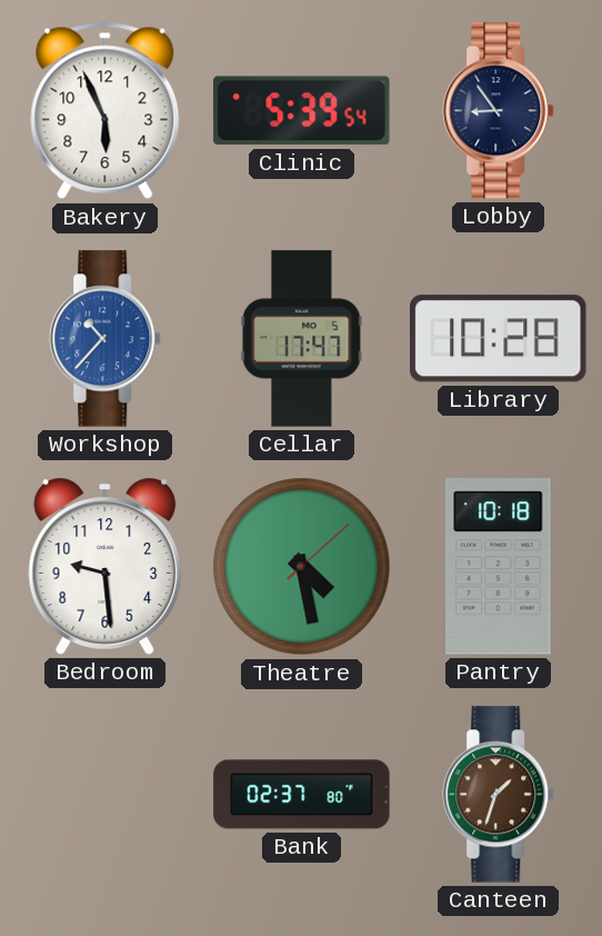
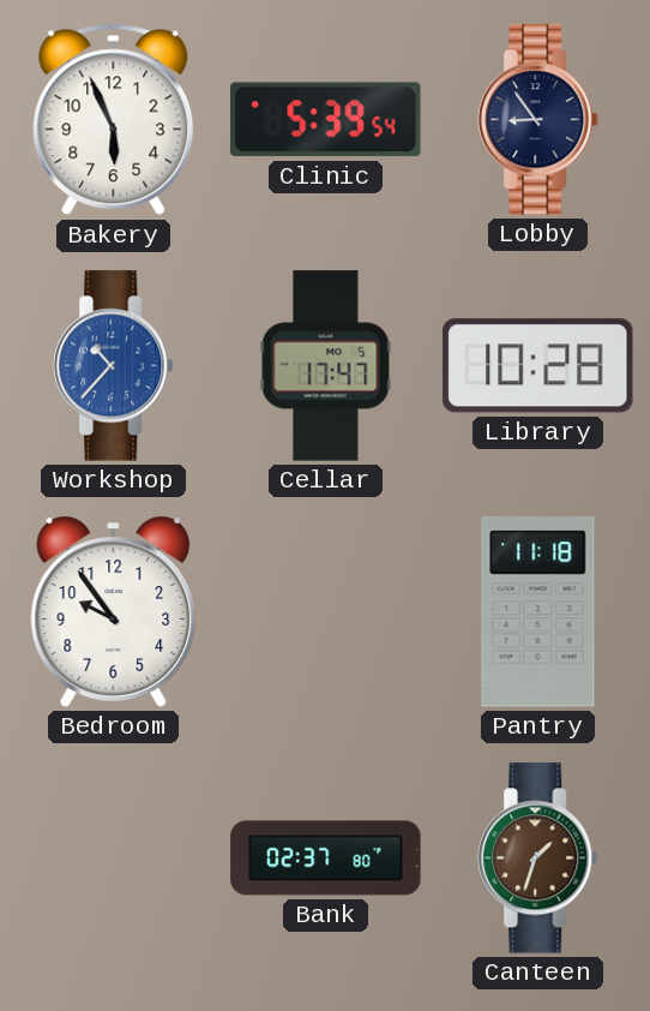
Bedroom: 9:29 -> 9:54 (114, 611)
Theatre: 4:28 -> none (302, 567)
Pantry: 10:18 -> 11:18 (538, 612)
